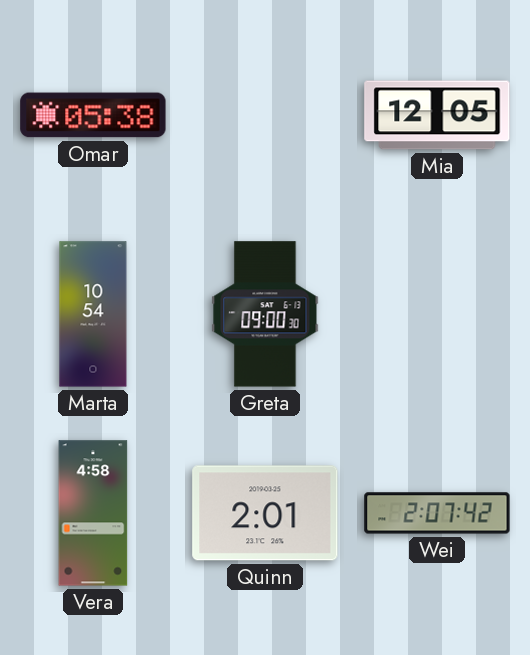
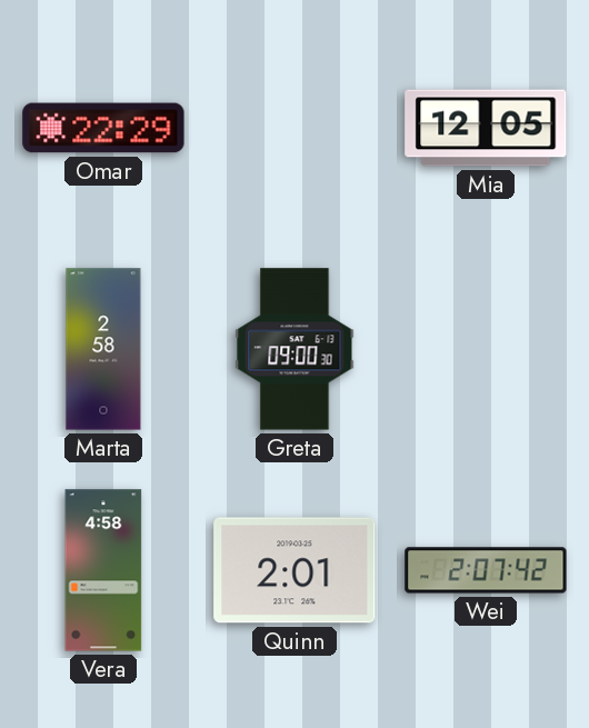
Omar: 05:38 -> 22:29 (103, 128)
Marta: 10:54 -> 2:58 (103, 349)
